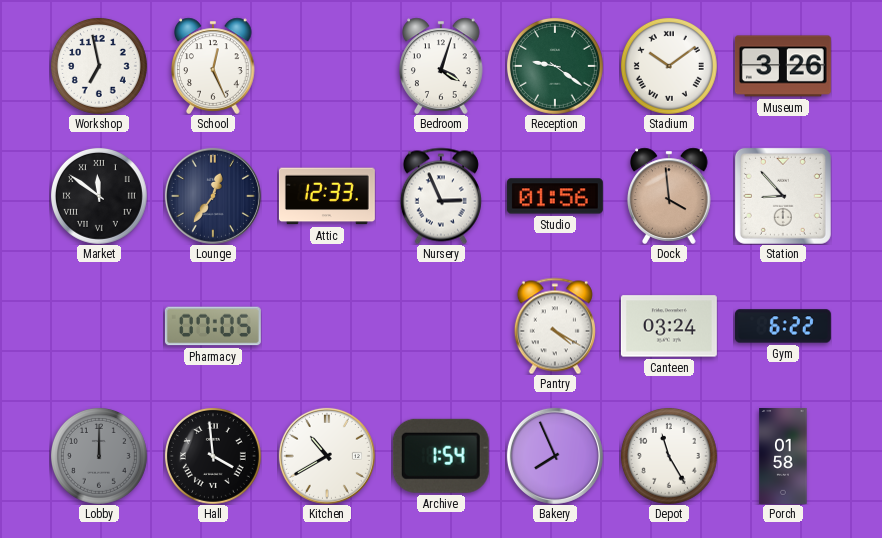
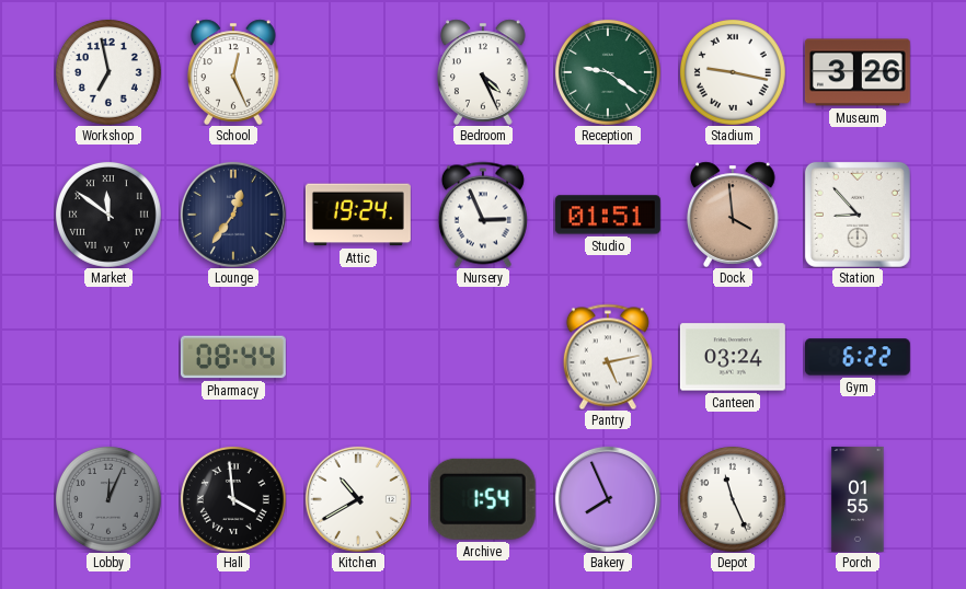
Bedroom: 4:03 -> 4:26 (483, 72)
Stadium: 10:09 -> 9:17 (733, 72)
Attic: 12:33 -> 19:24 (358, 215)
Studio: 01:56 -> 01:51 (608, 215)
Pharmacy: 07:05 -> 08:44 (233, 357)
Pantry: 4:20 -> 5:13 (608, 357)
Lobby: 12:00 -> 12:04 (108, 499)
Depot: 11:25 -> 11:26 (733, 499)
Porch: 01:58 -> 01:55 (858, 499)
